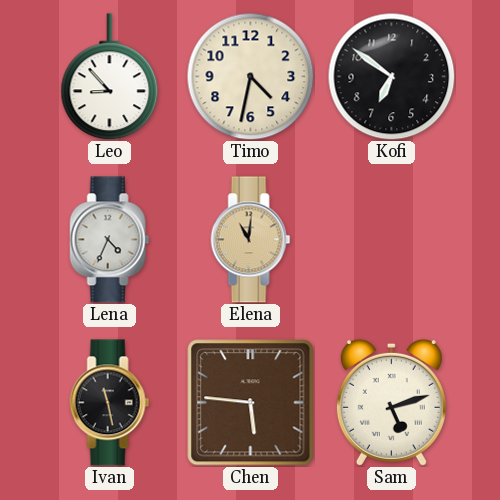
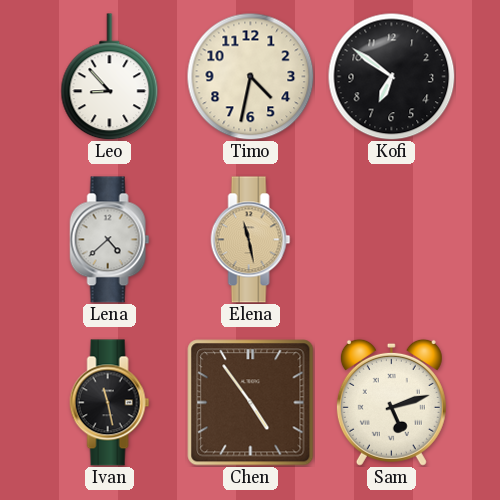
Lena: 4:34 -> 4:38 (110, 240)
Elena: 11:01 -> 11:28 (251, 240)
Chen: 5:46 -> 4:54 (251, 403)
